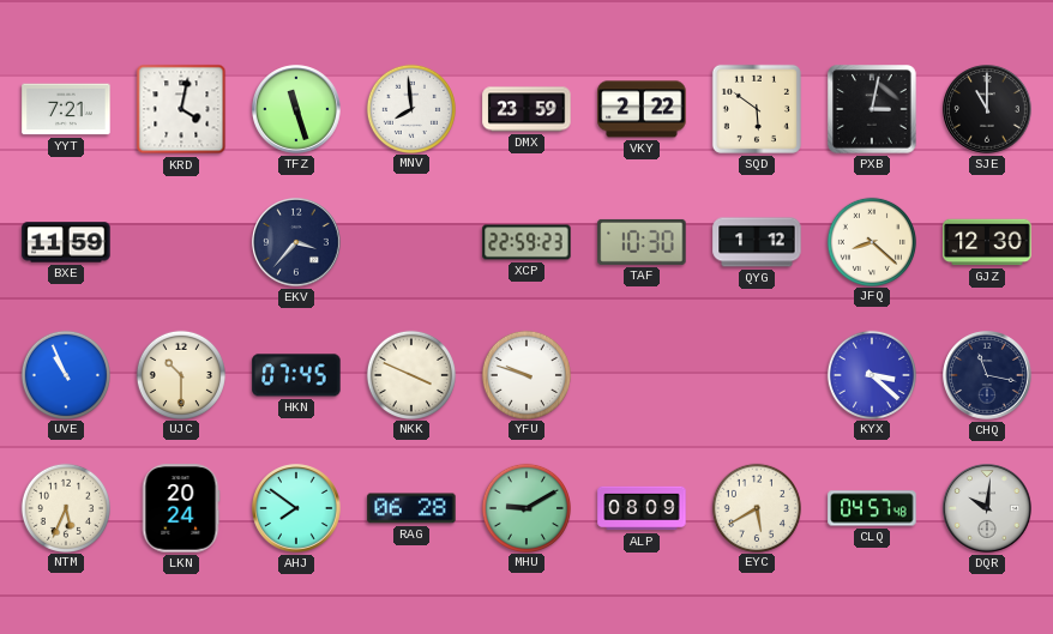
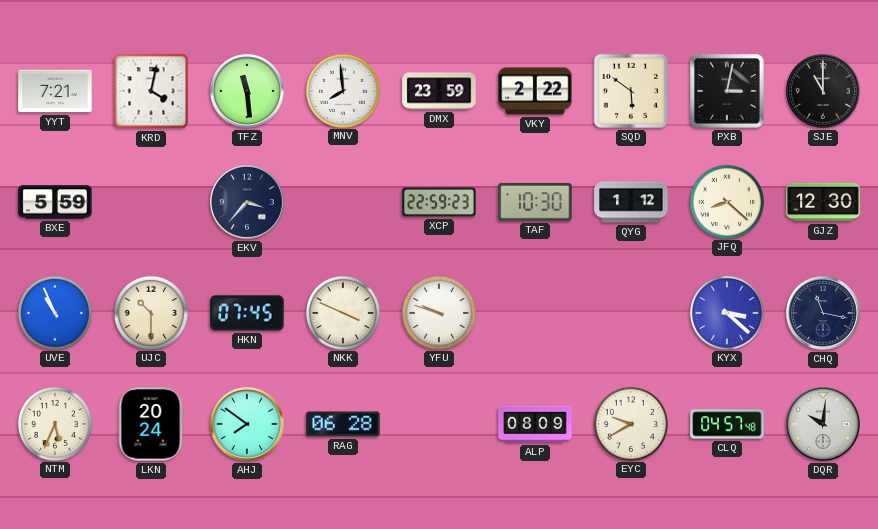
TFZ: 11:27 -> 11:29 (247, 91)
BXE: 11:59 -> 5:59 (55, 202)
MHU: 9:10 -> none (525, 507)
EYC: 5:40 -> 9:40 (630, 423)
